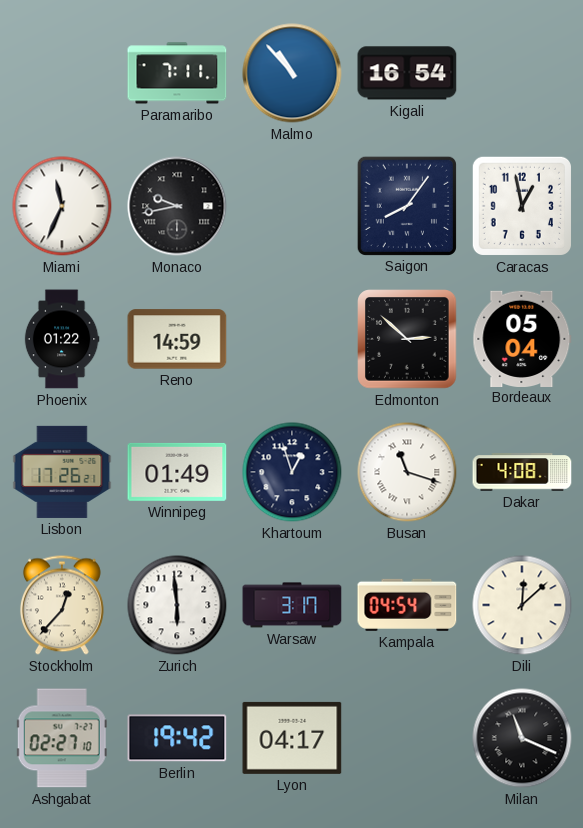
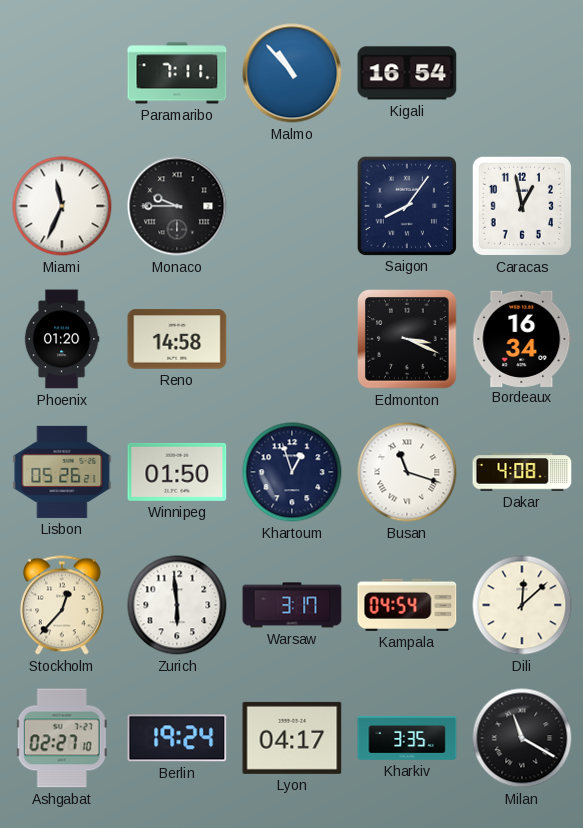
Monaco: 9:43 -> 9:45 (177, 206)
Phoenix: 01:22 -> 01:20 (62, 339)
Reno: 14:59 -> 14:58 (177, 339)
Edmonton: 2:52 -> 3:19 (407, 339)
Bordeaux: 05:04 -> 16:34 (522, 338)
Lisbon: 17:26 -> 05:26 (62, 472)
Winnipeg: 01:49 -> 01:50 (177, 472)
Berlin: 19:42 -> 19:24 (177, 738)
Kharkiv: none -> 3:35 (407, 738)
Milan: 11:19 -> 11:20 (522, 738)
